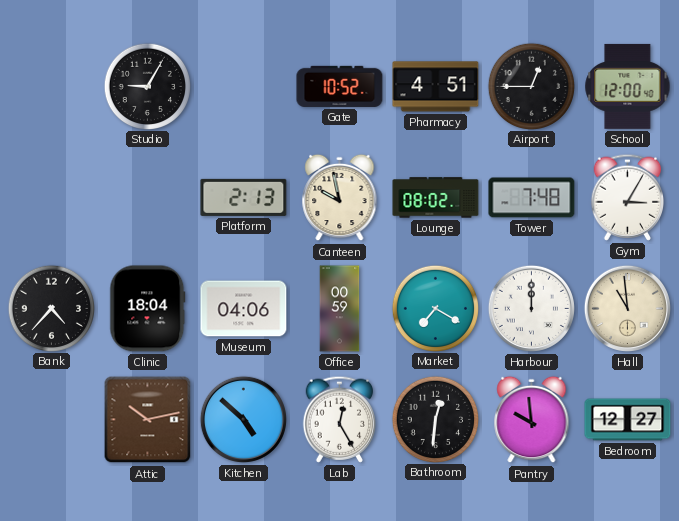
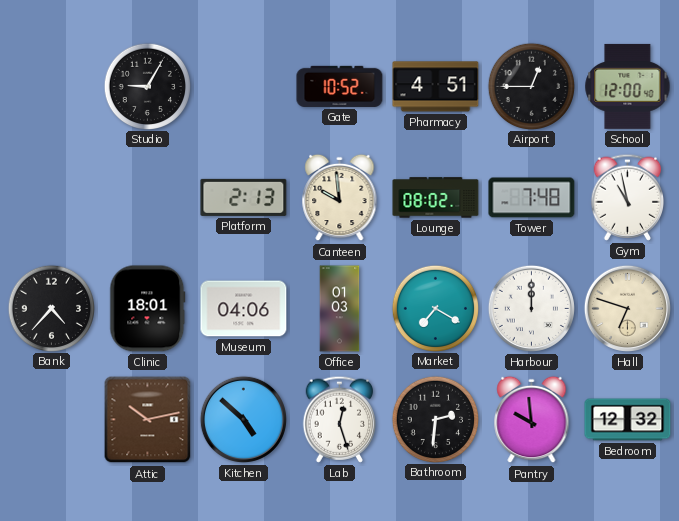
Canteen: 9:58 -> 9:59 (340, 198)
Gym: 3:05 -> 10:58 (628, 197)
Clinic: 18:04 -> 18:01 (148, 309)
Office: 00:59 -> 01:03 (340, 309)
Hall: 10:59 -> 6:48 (627, 308)
Lab: 12:25 -> 12:27 (340, 419)
Bathroom: 12:31 -> 2:31 (435, 419)
Bedroom: 12:27 -> 12:32 (628, 420)
